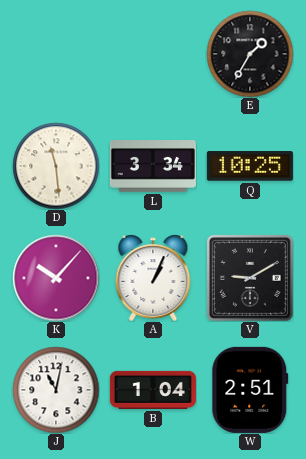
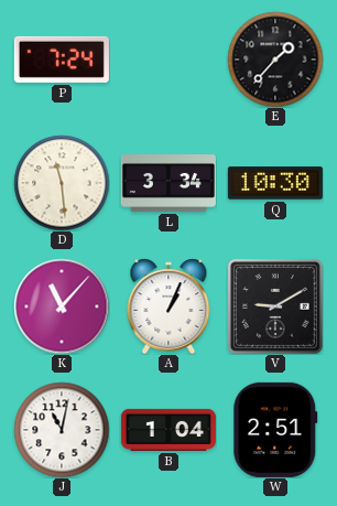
P: none -> 7:24 (62, 60)
E: 1:35 -> 1:37 (275, 60)
Q: 10:25 -> 10:30 (275, 183)
K: 10:07 -> 11:07 (62, 306)
